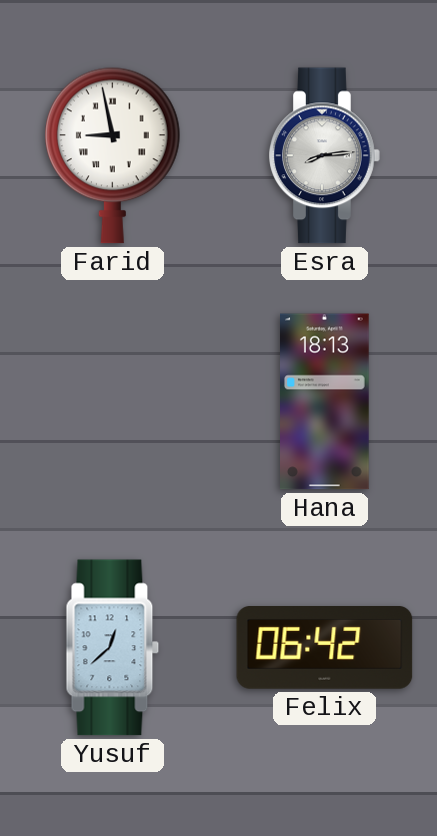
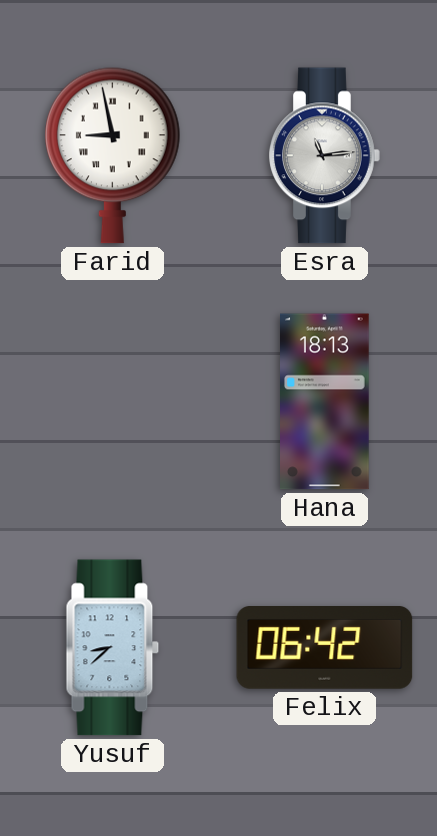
Esra: 8:14 -> 11:14 (325, 156)
Yusuf: 12:38 -> 8:38 (113, 648)
